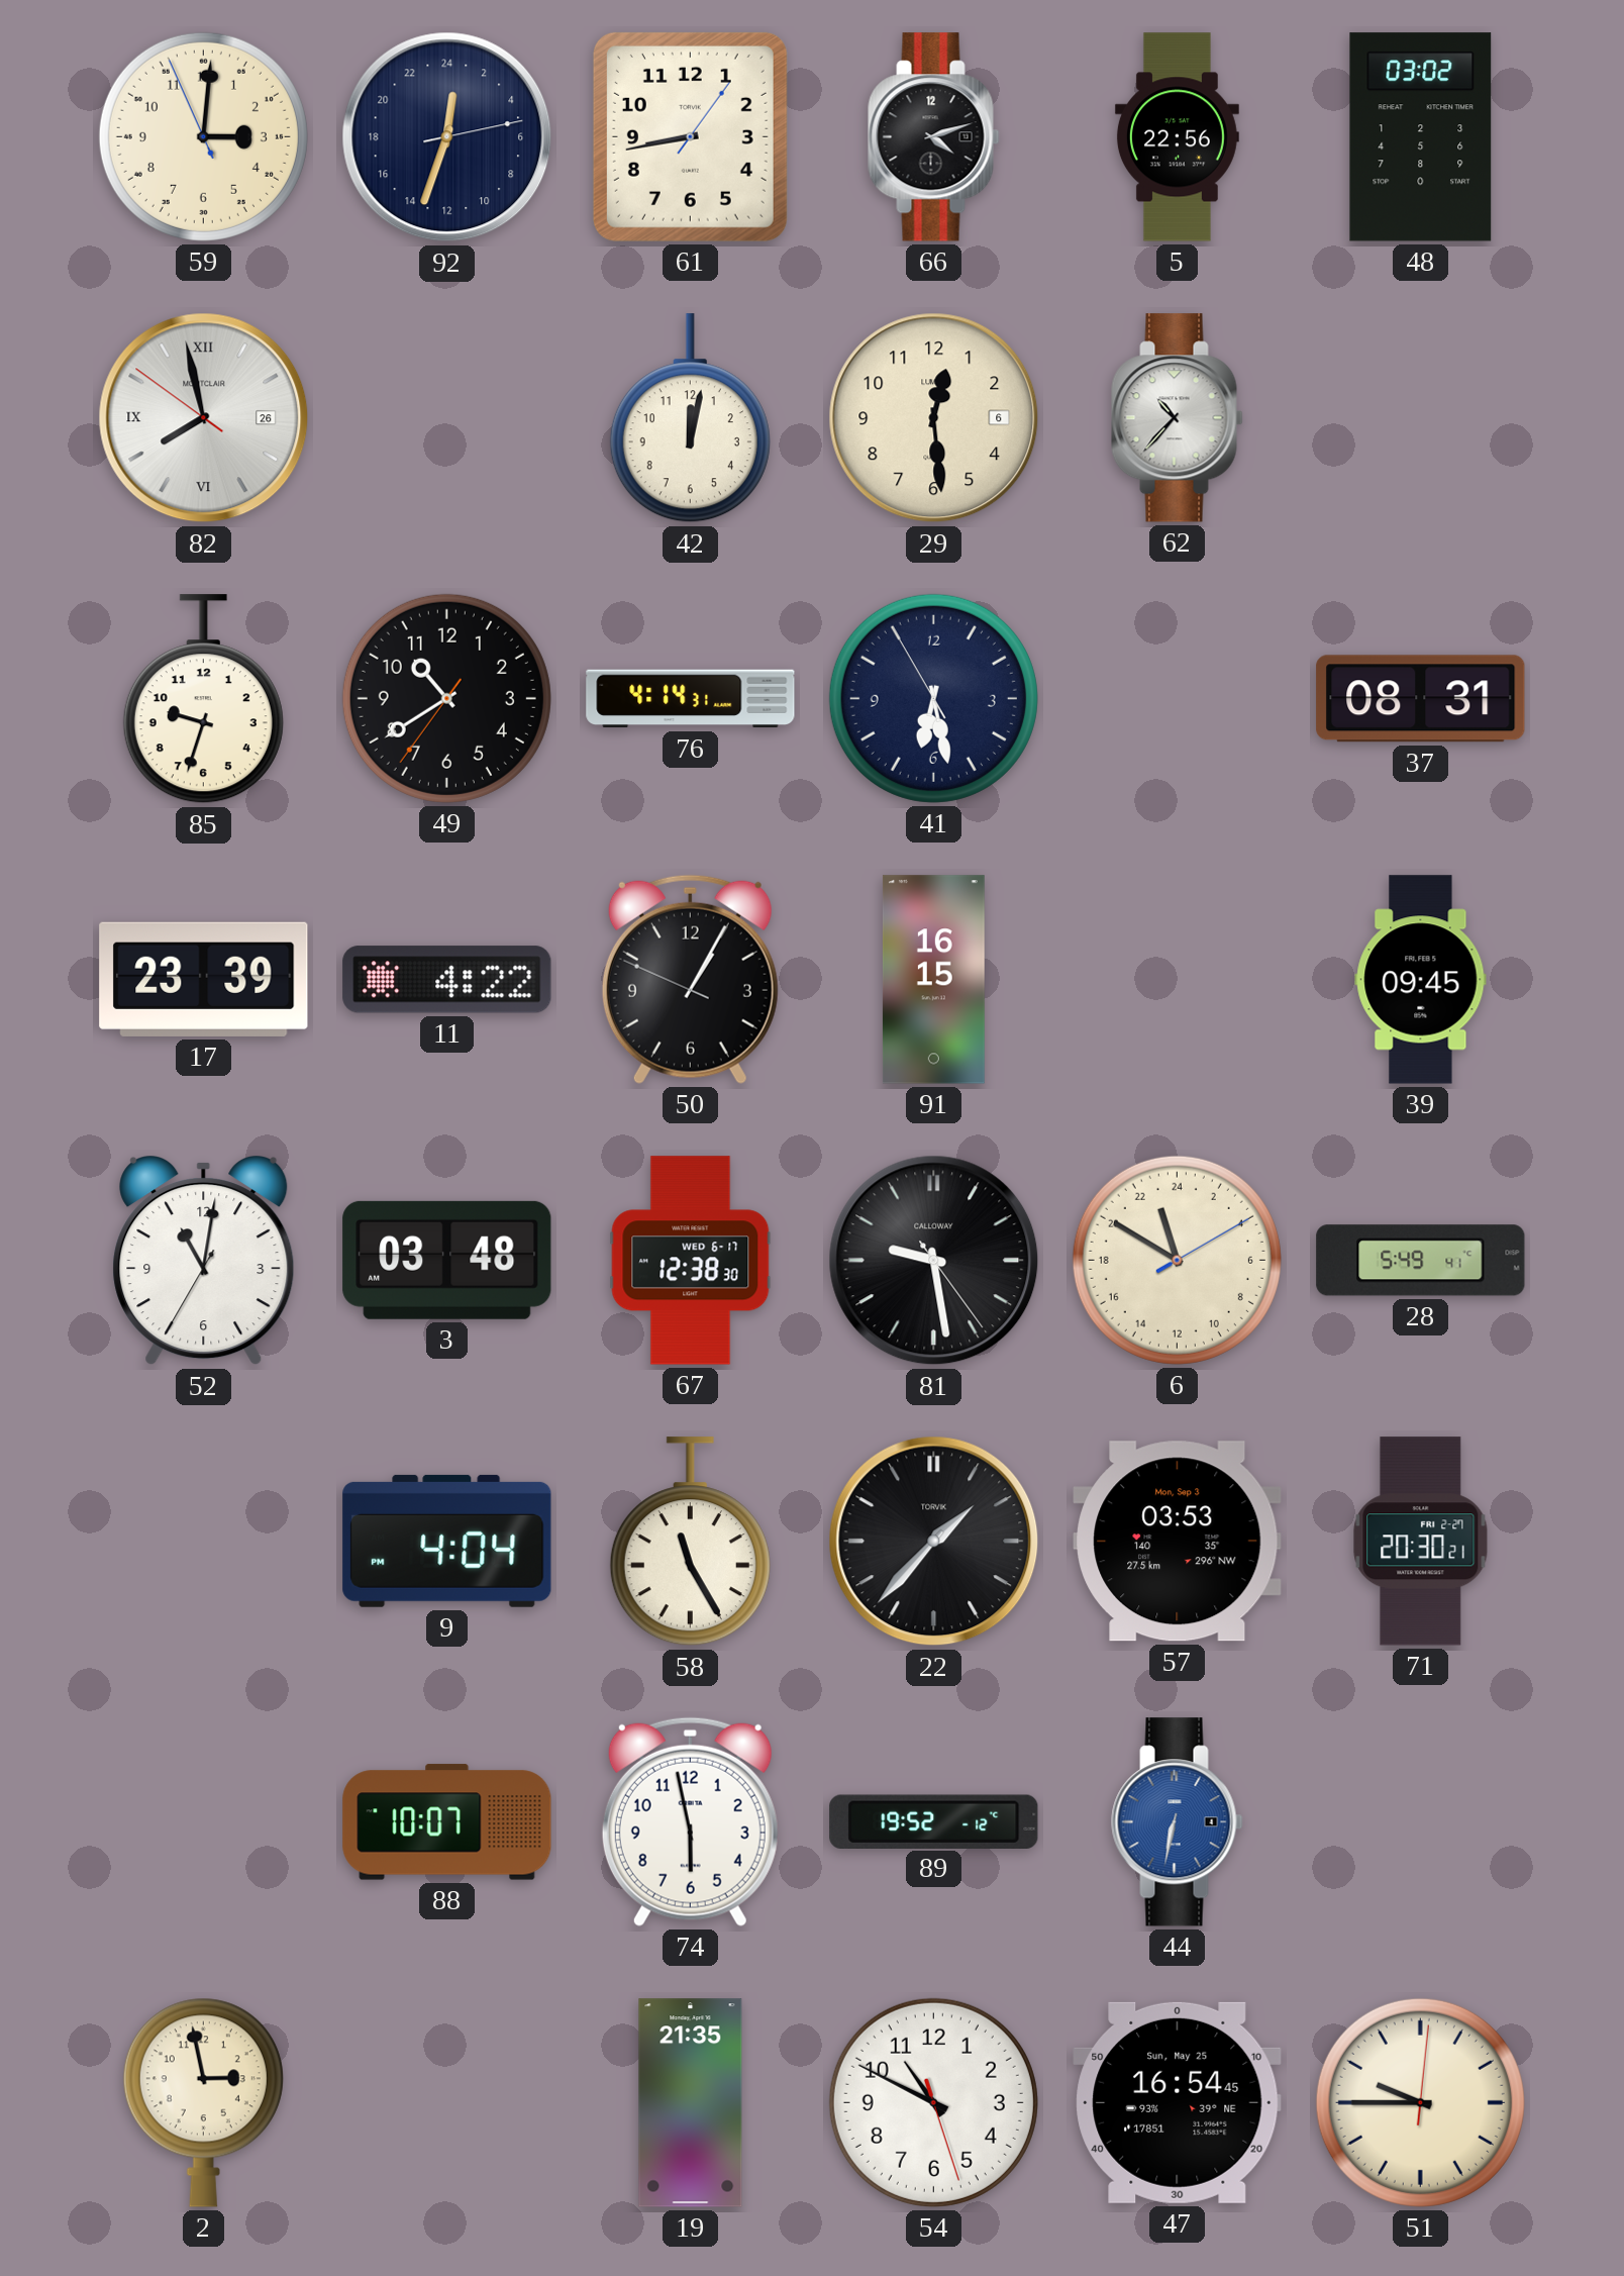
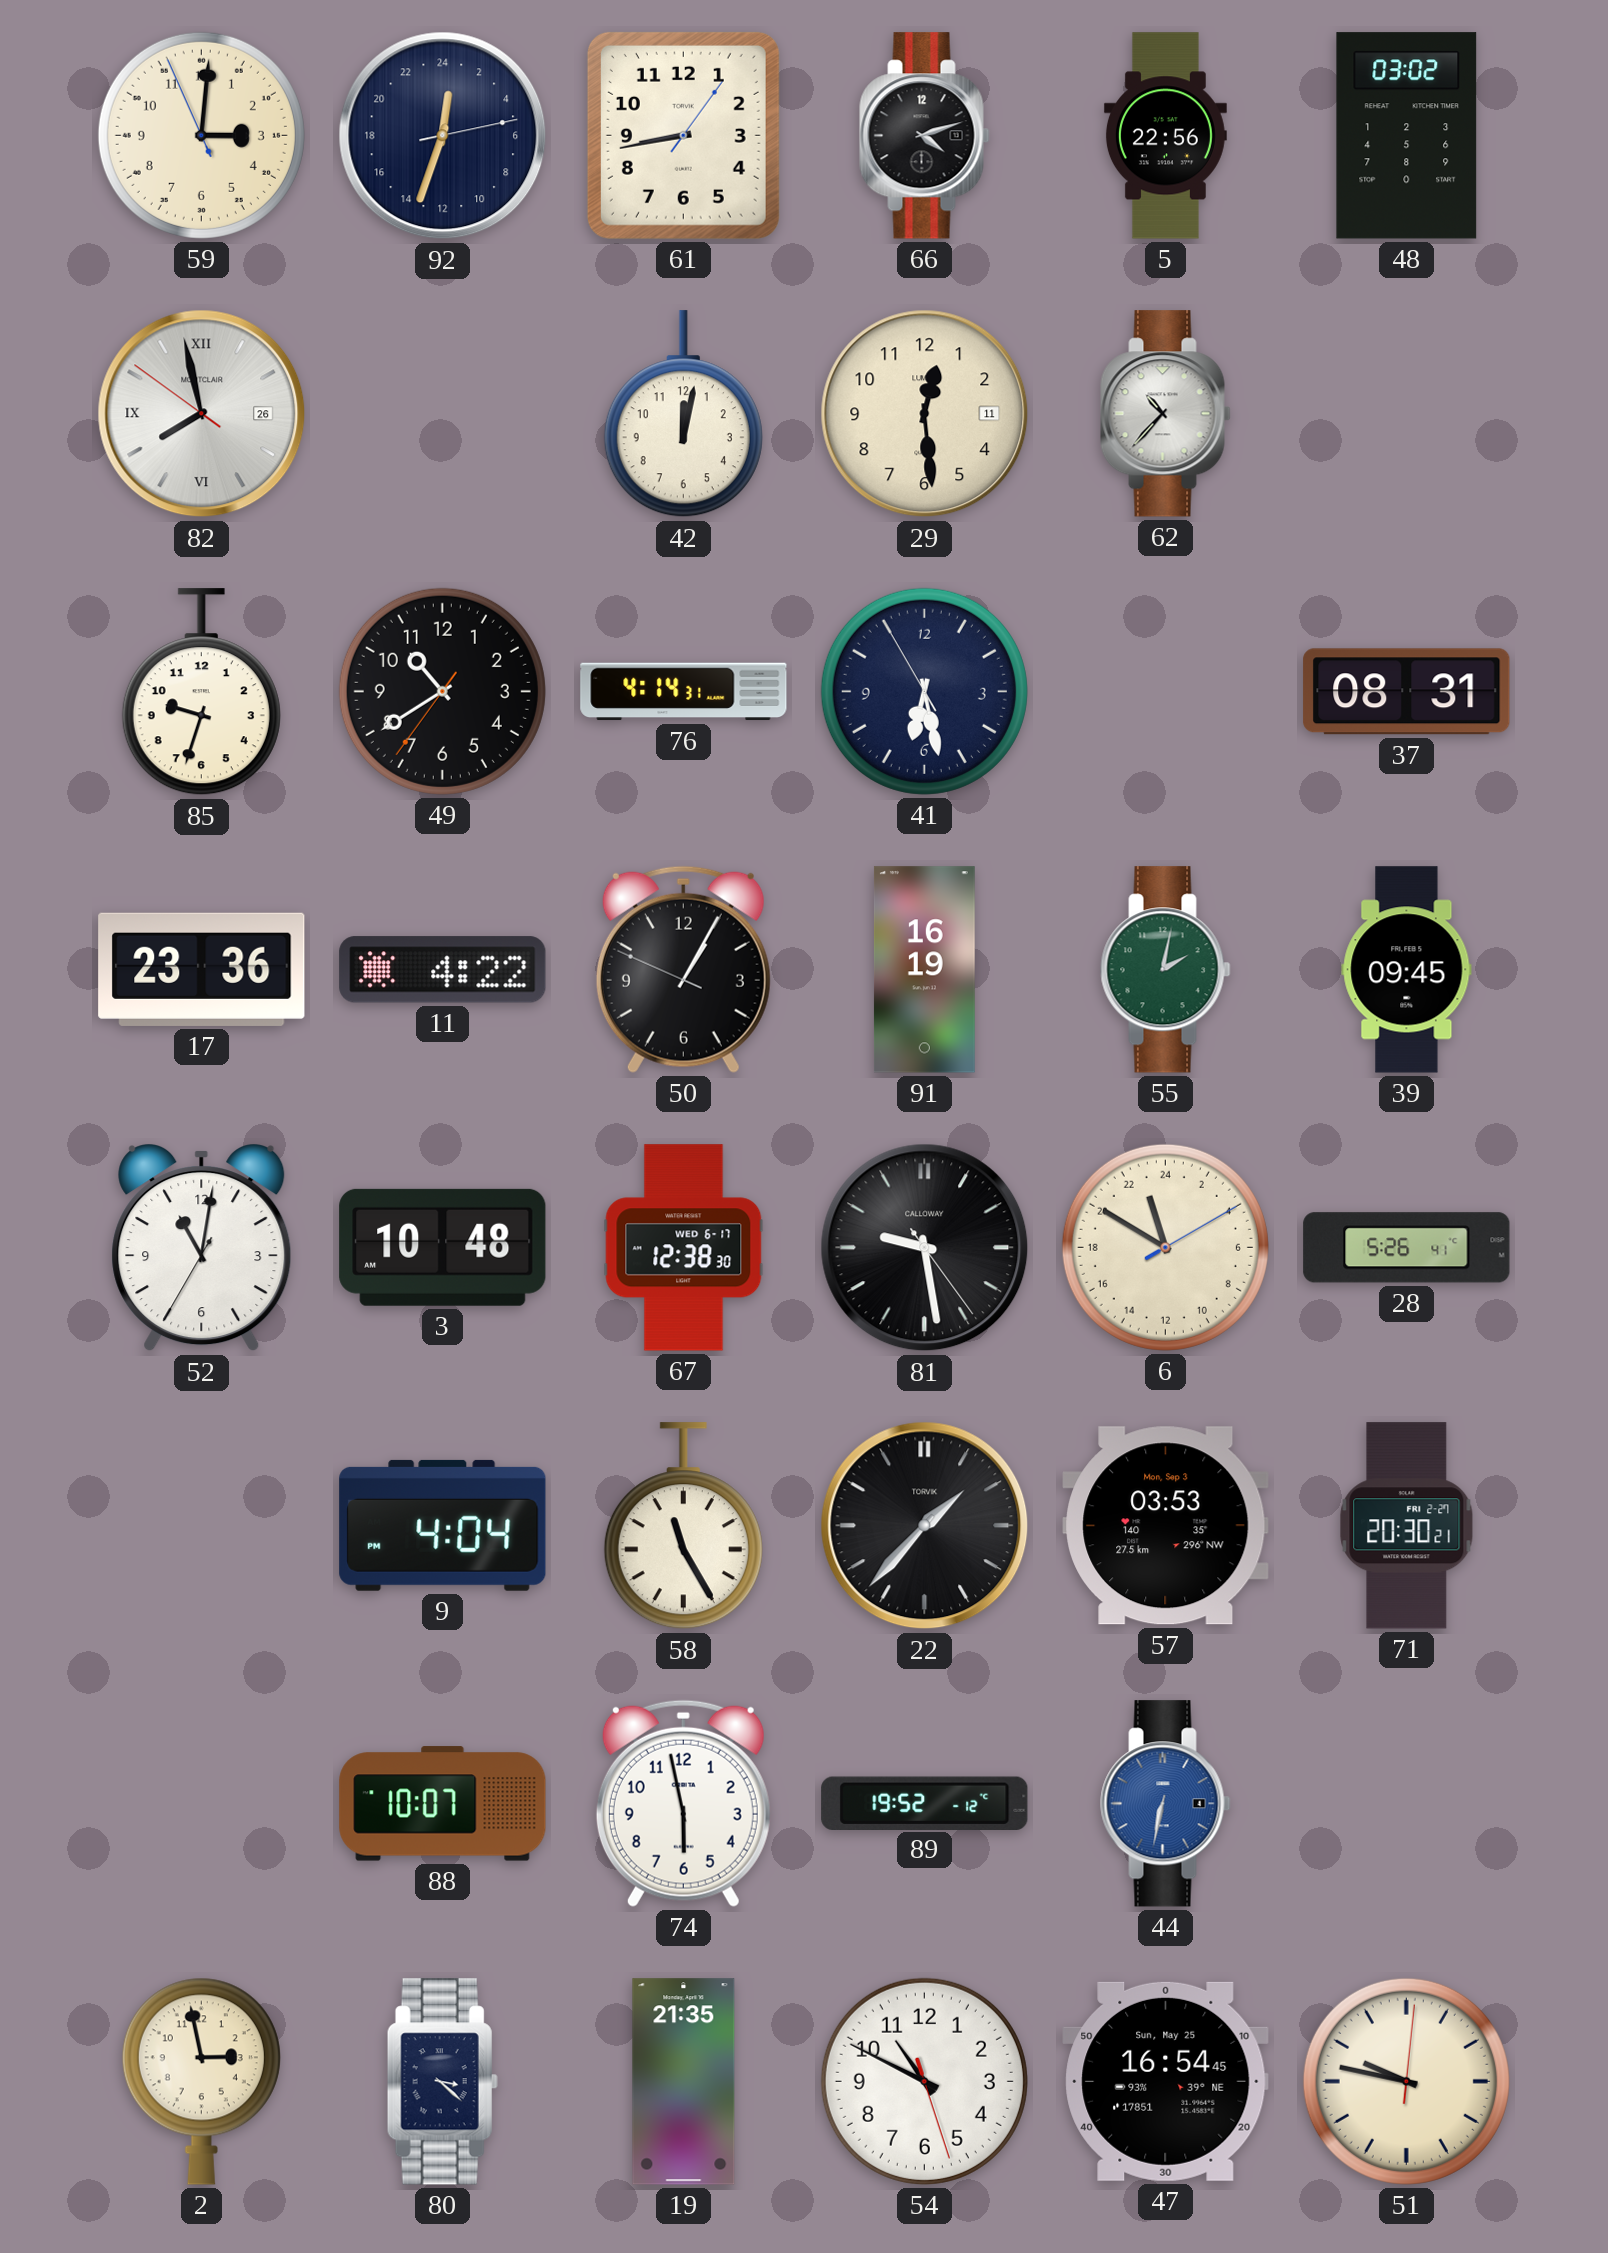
29 date: 6 -> 11 (925, 414)
17: 23:39 -> 23:36 (202, 969)
91: 16:15 -> 16:19 (924, 970)
55: none -> 2:02 (1166, 970)
3: 03:48 -> 10:48 (443, 1247)
28: 5:49 -> 5:26 (1407, 1248)
80: none -> 3:22 (442, 2082)
51: 9:45 -> 9:47 (1406, 2081)
